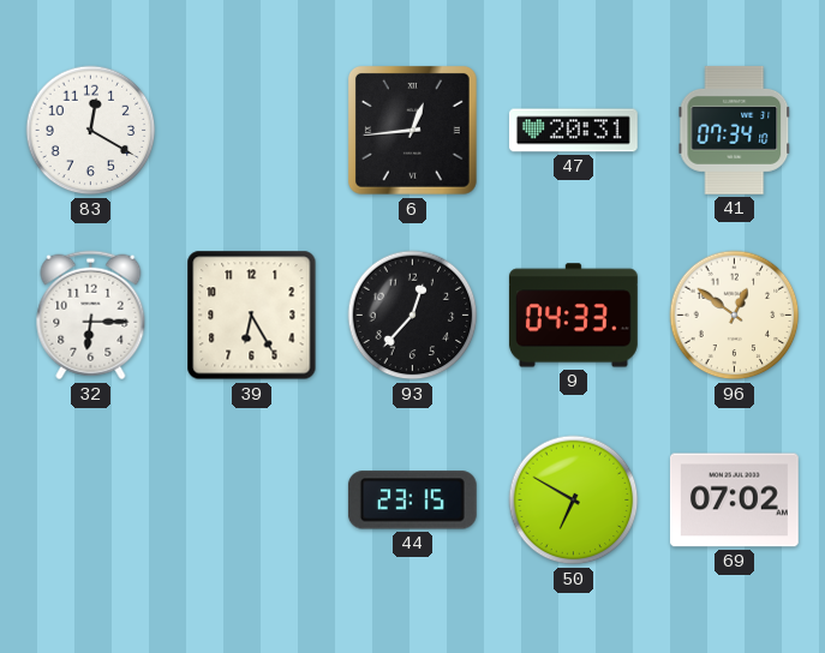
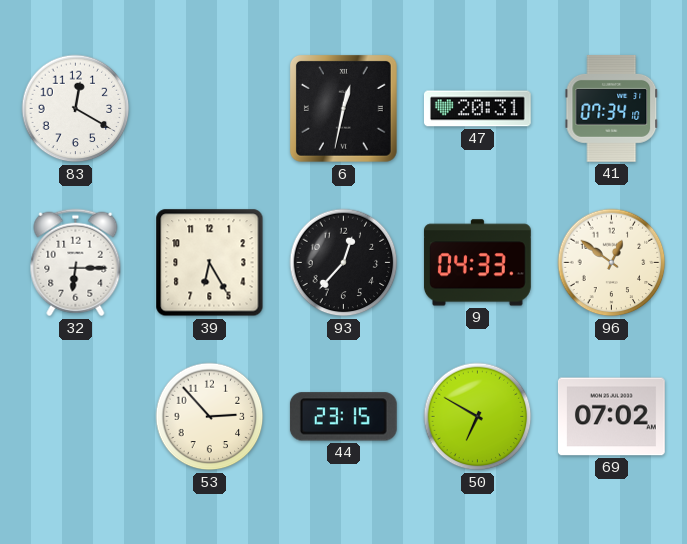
6: 12:44 -> 12:32 (343, 108)
53: none -> 2:53 (210, 417)
